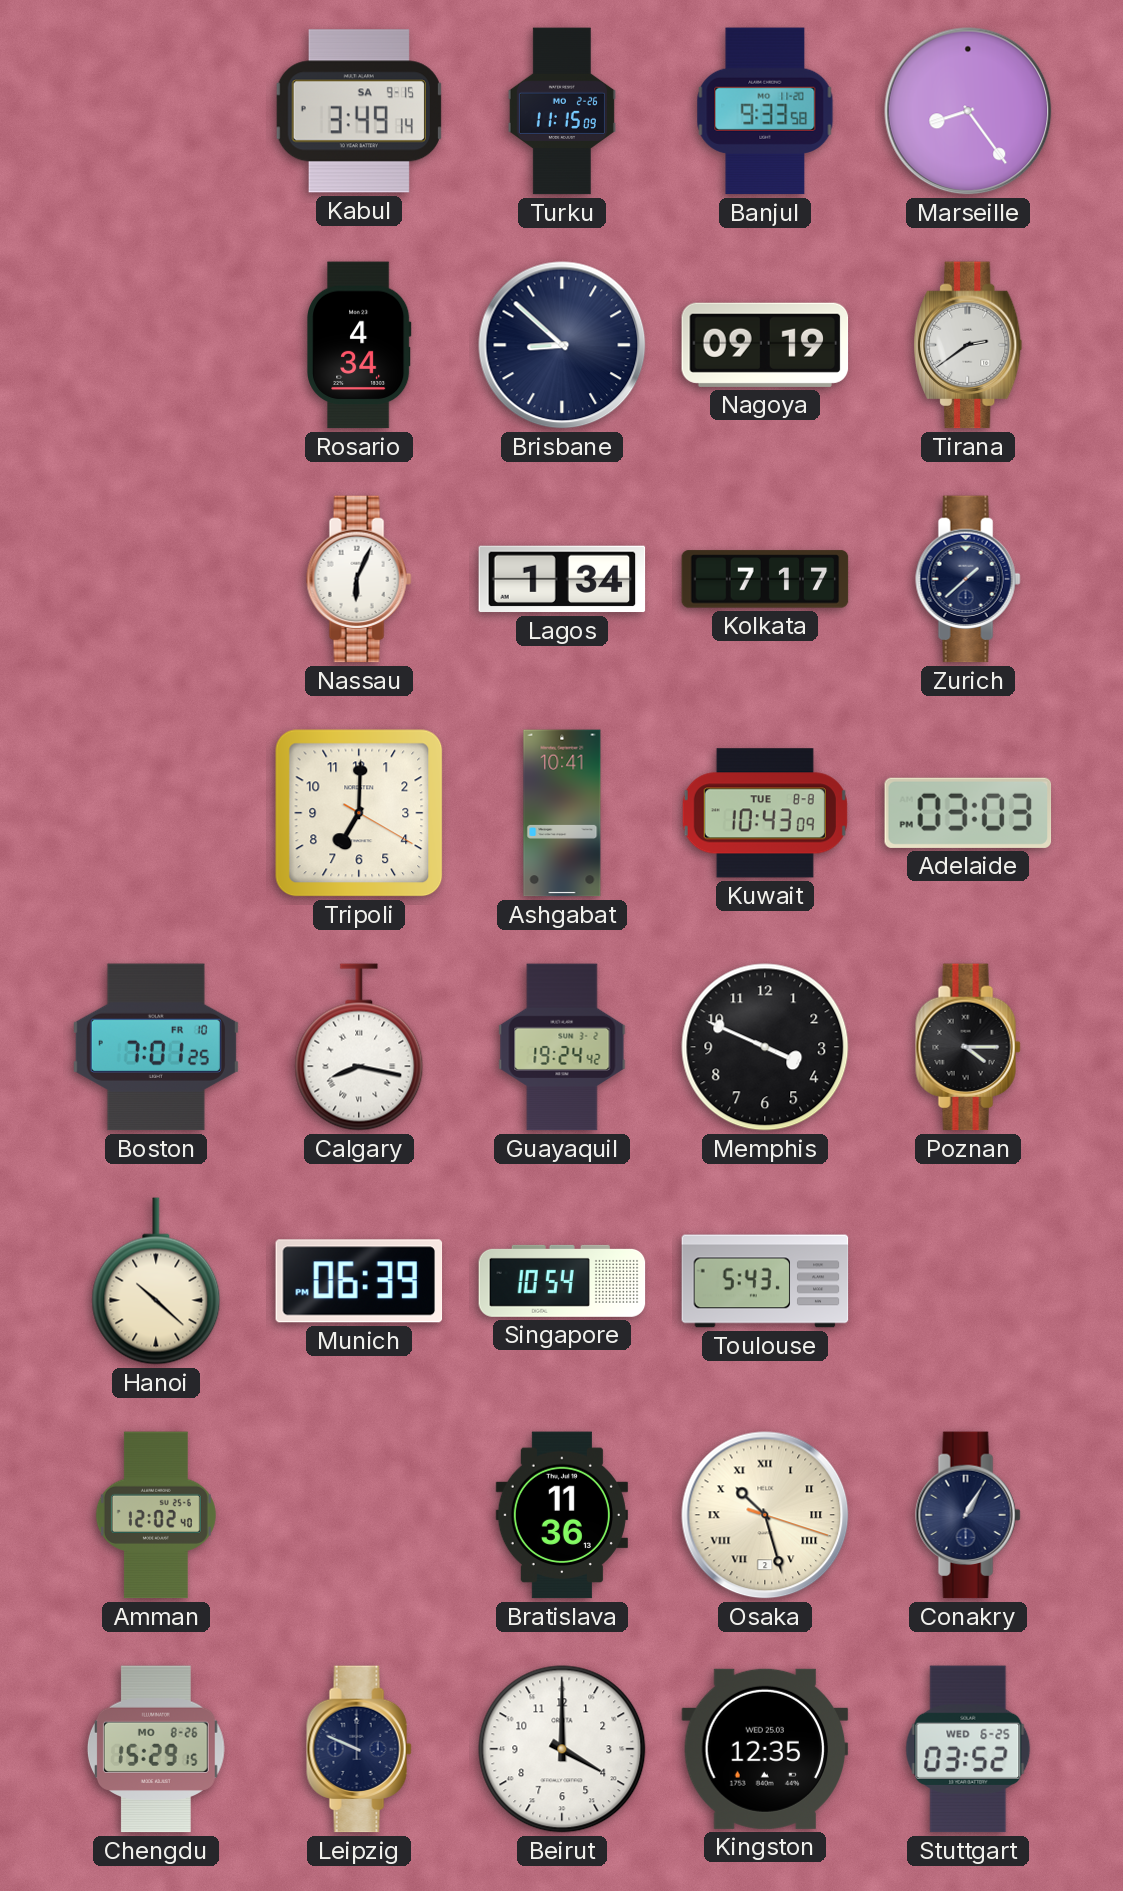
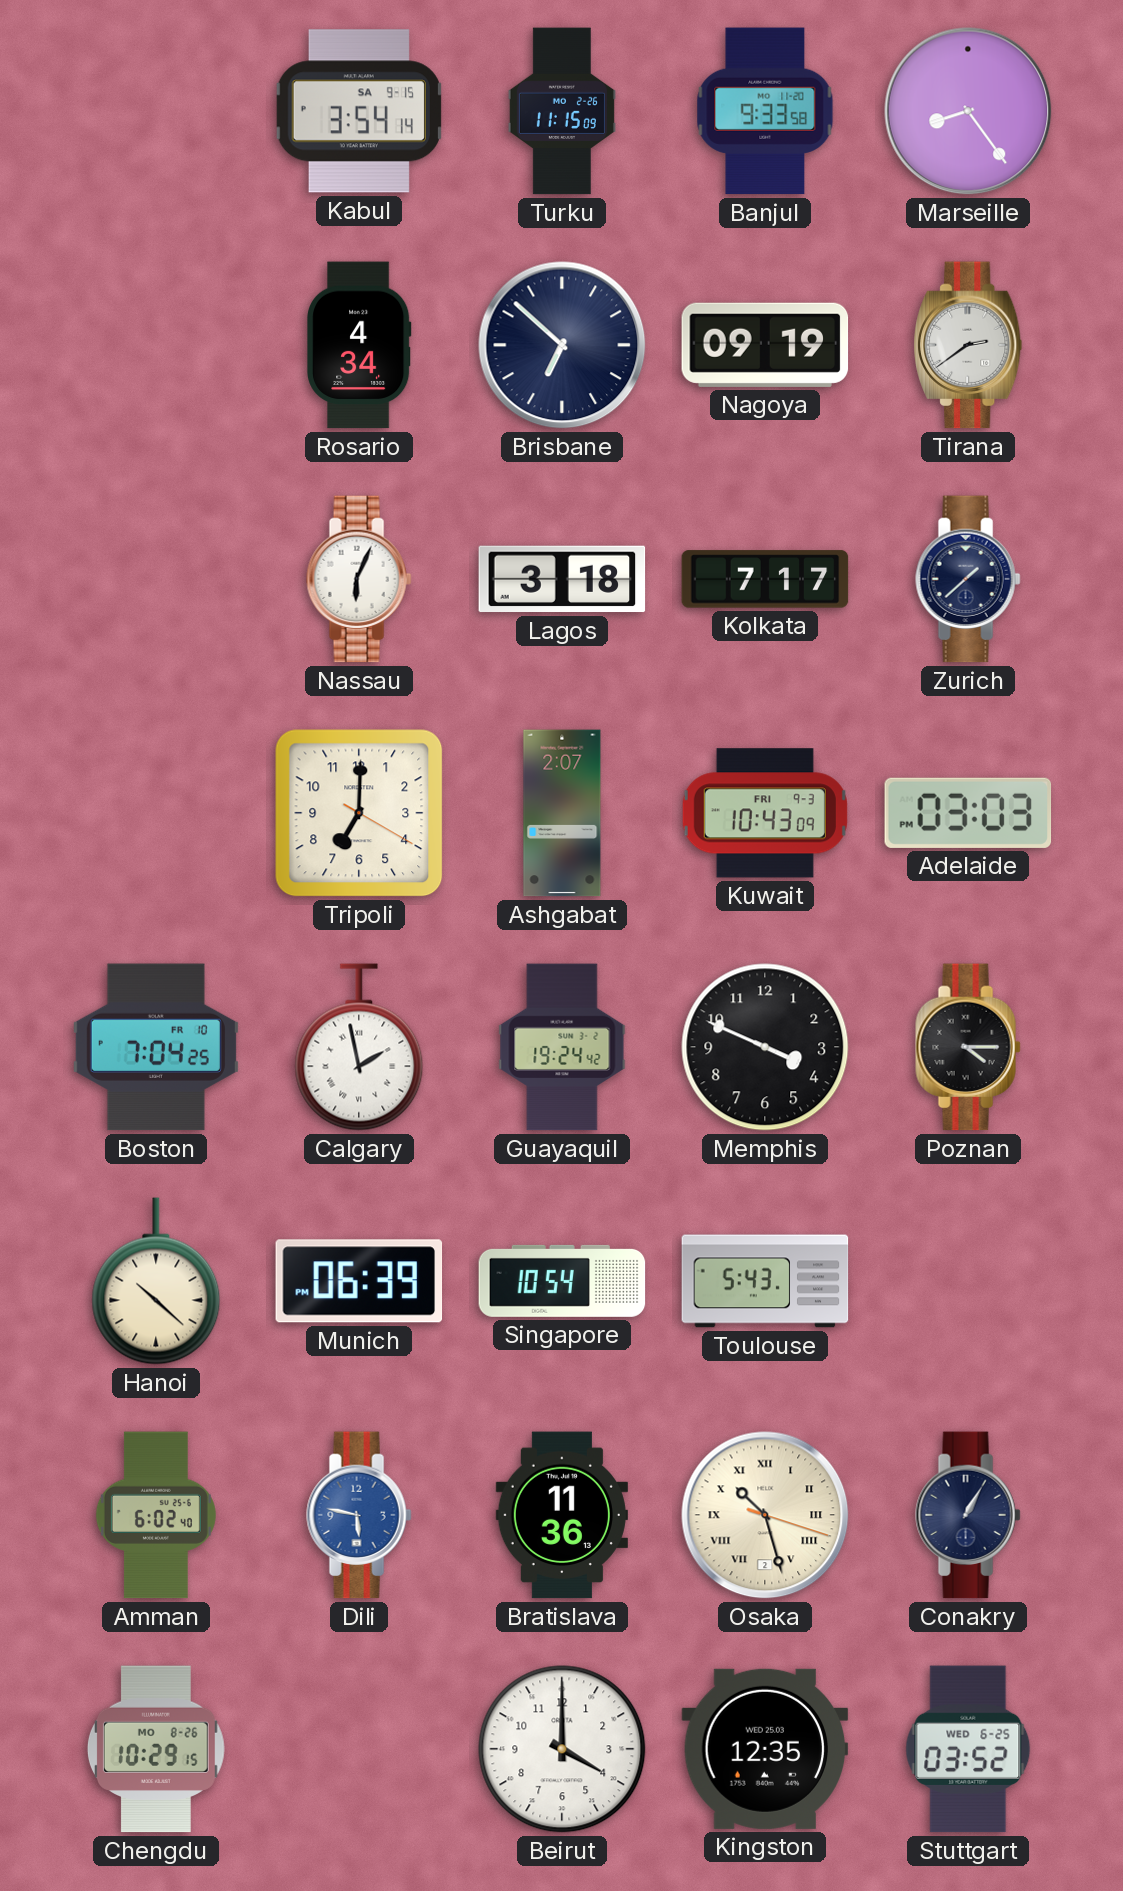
Kabul: 3:49 -> 3:54 (359, 111)
Brisbane: 8:52 -> 6:52 (562, 345)
Lagos: 1:34 -> 3:18 (562, 579)
Ashgabat: 10:41 -> 2:07 (562, 813)
Kuwait date: TUE 8-8 -> FRI 9-3 (765, 813)
Boston: 7:01 -> 7:04 (156, 1047)
Calgary: 8:17 -> 1:58 (359, 1047)
Amman: 12:02 -> 6:02 (156, 1515)
Dili: none -> 5:47 (359, 1515)
Chengdu: 15:29 -> 10:29 (156, 1749)
Leipzig: 9:49 -> none (359, 1749)
